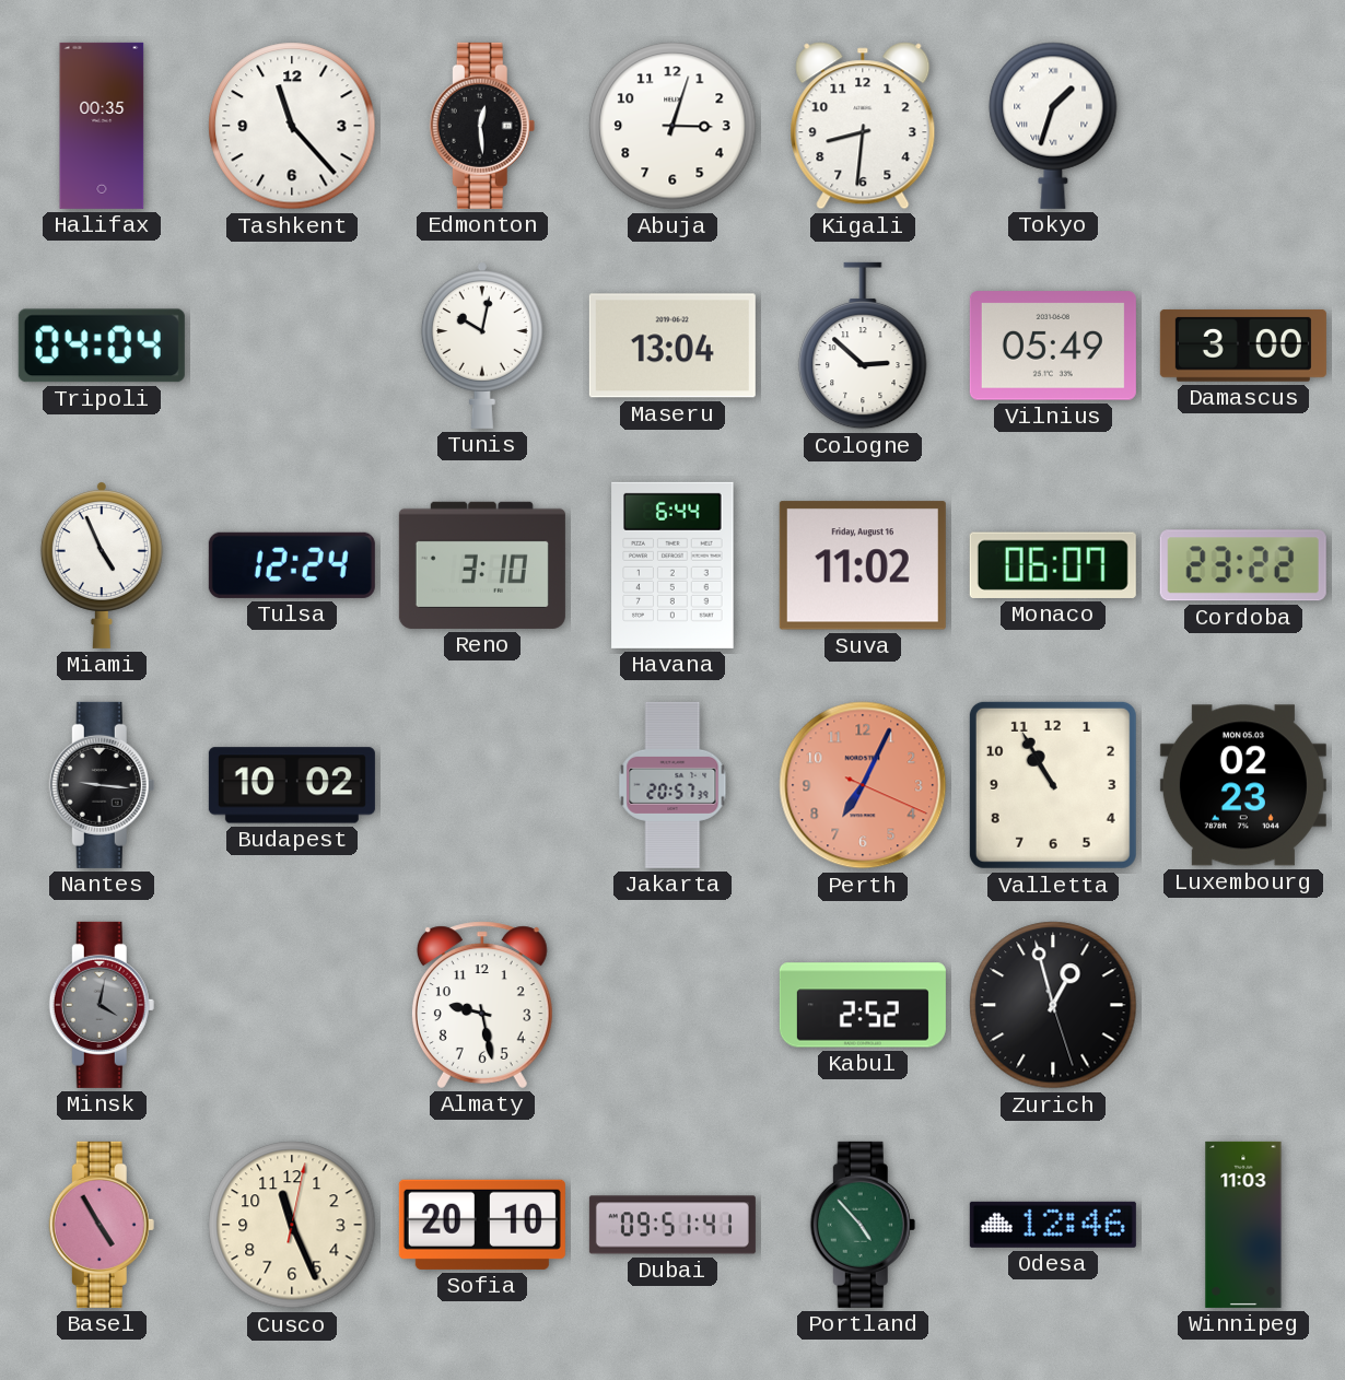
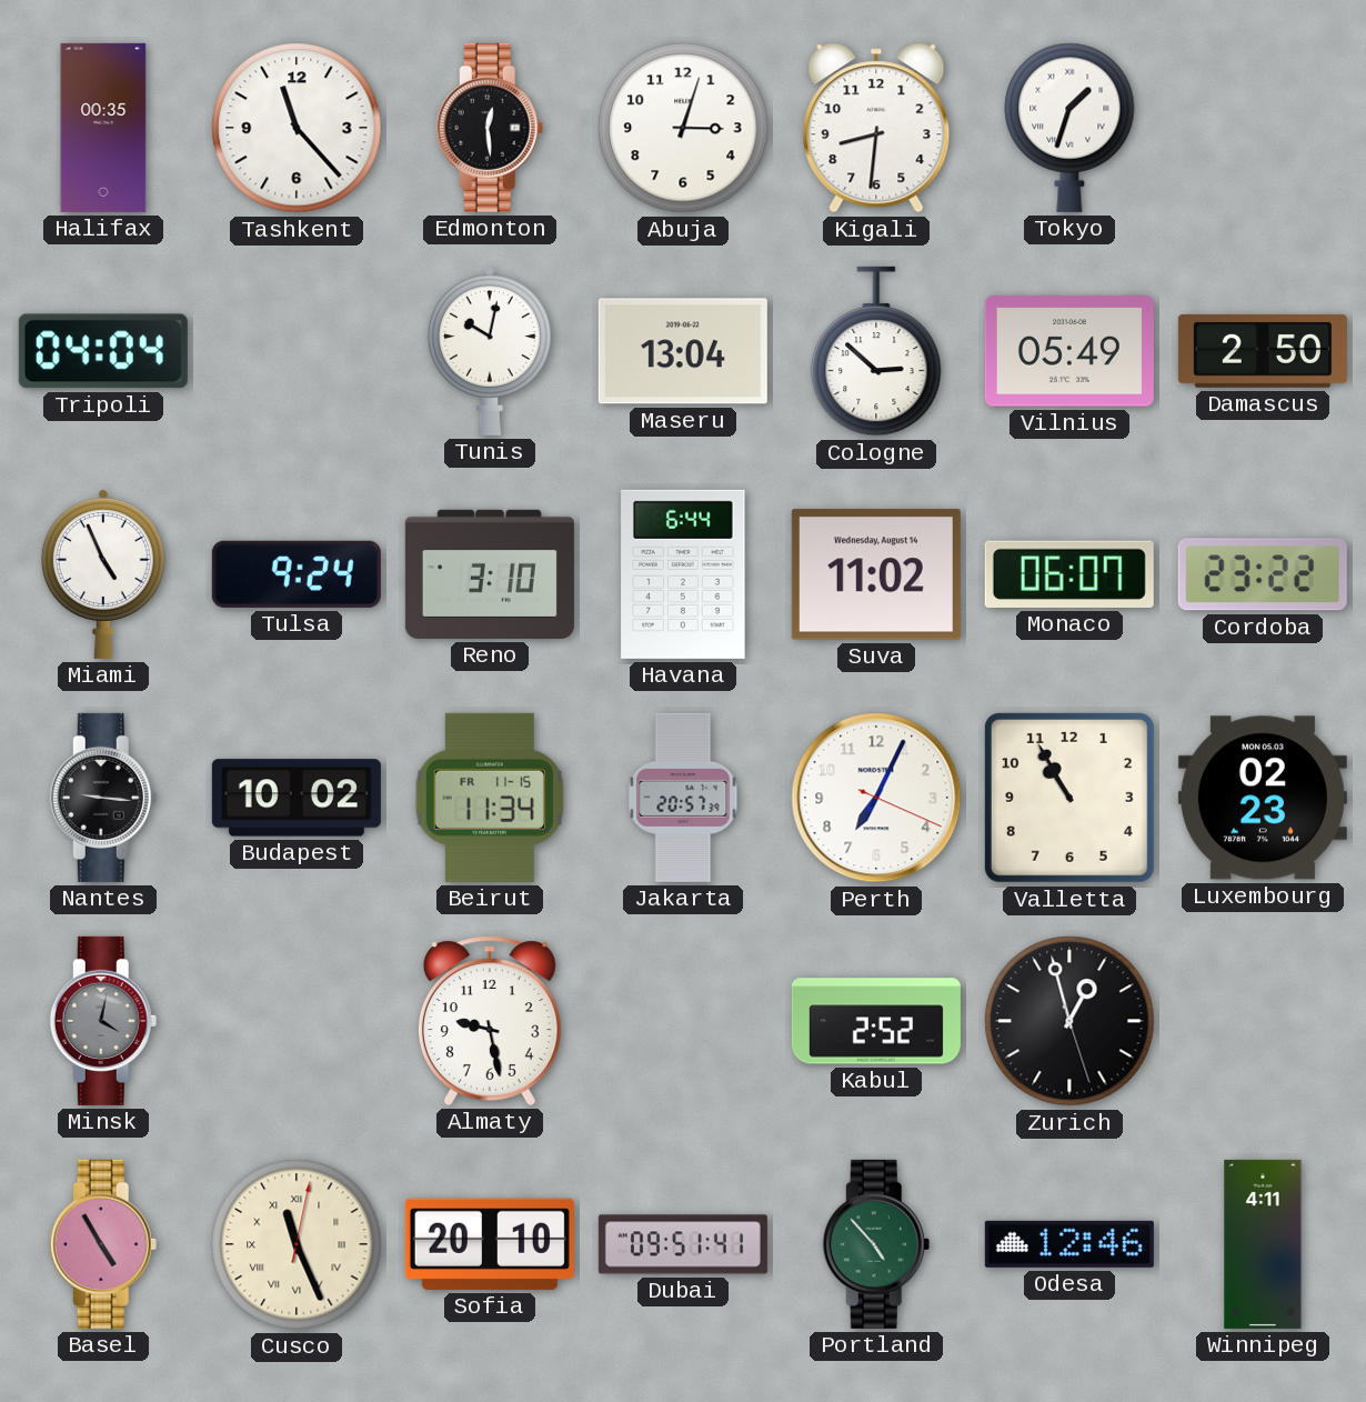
Damascus: 3:00 -> 2:50 (1263, 351)
Tulsa: 12:24 -> 9:24 (297, 574)
Suva date: Friday, August 16 -> Wednesday, August 14 (876, 574)
Beirut: none -> 11:34 (490, 798)
Perth dial: salmon -> white (876, 798)
Cusco numerals: Arabic -> Roman (297, 1244)
Winnipeg: 11:03 -> 4:11 (1263, 1244)
